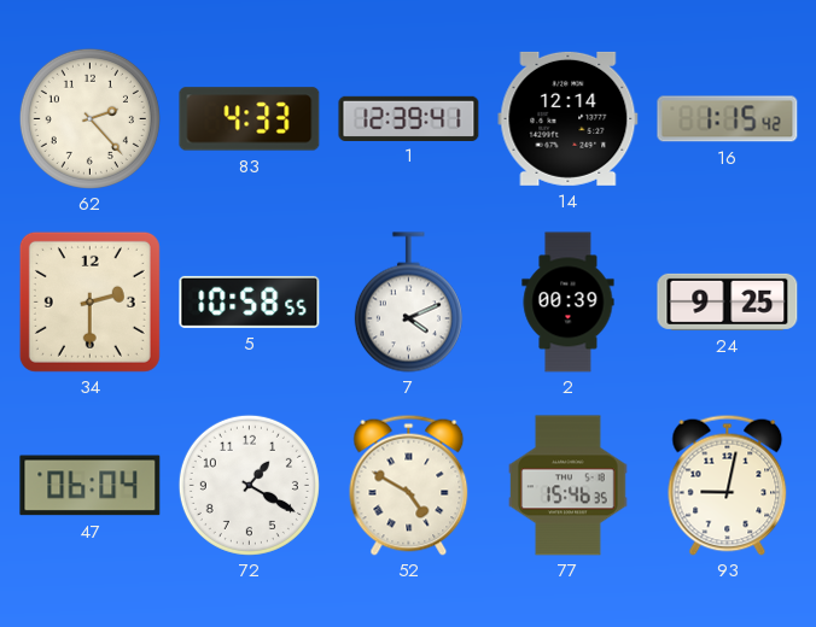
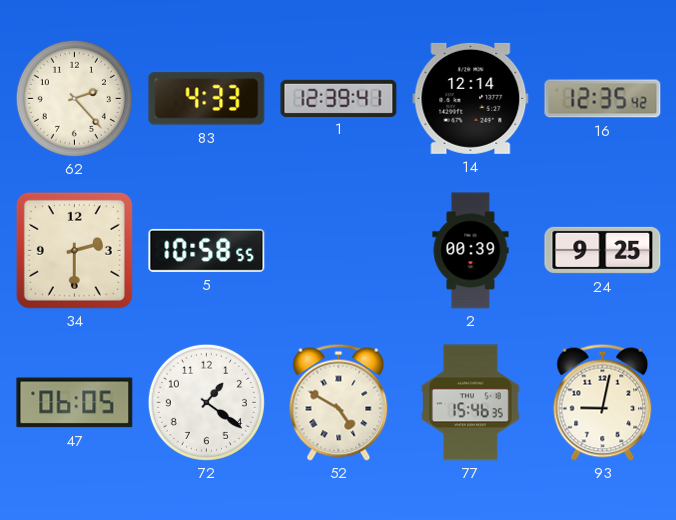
16: 1:15 -> 12:35 (603, 99)
7: 4:11 -> none (408, 303)
47: 06:04 -> 06:05 (75, 403)
72: 1:20 -> 1:21 (206, 402)
